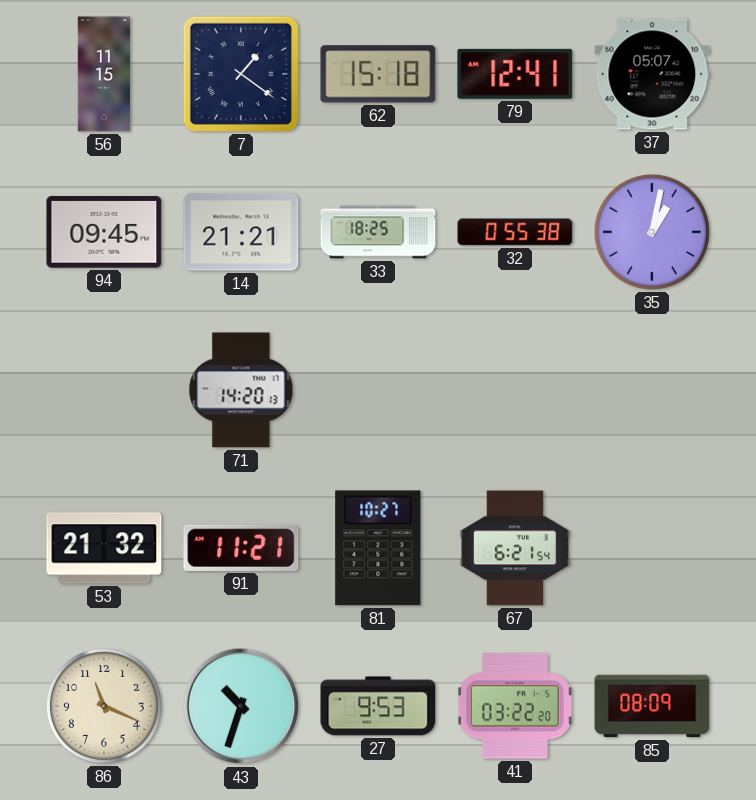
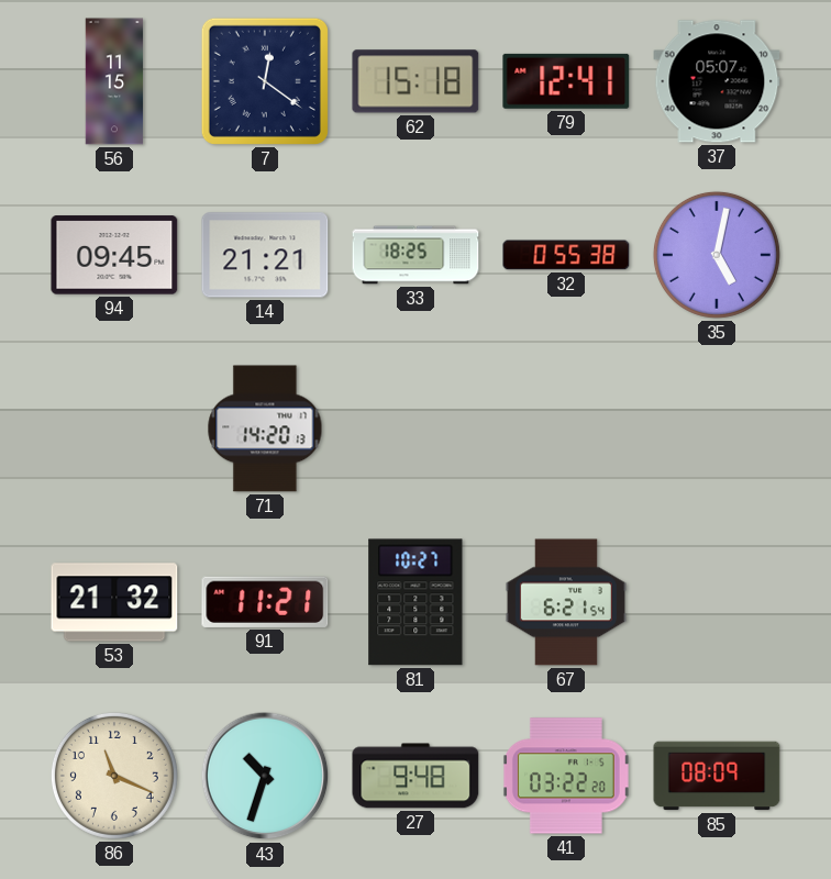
7: 1:21 -> 12:21 (265, 81)
35: 1:02 -> 5:02 (717, 255)
27: 9:53 -> 9:48 (416, 776)
